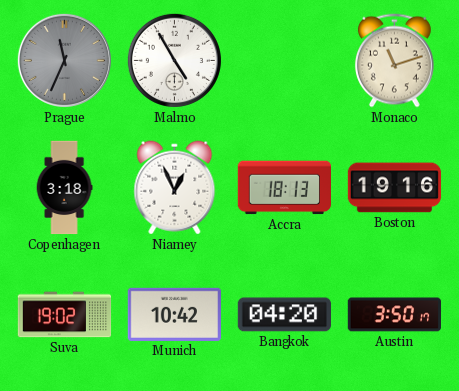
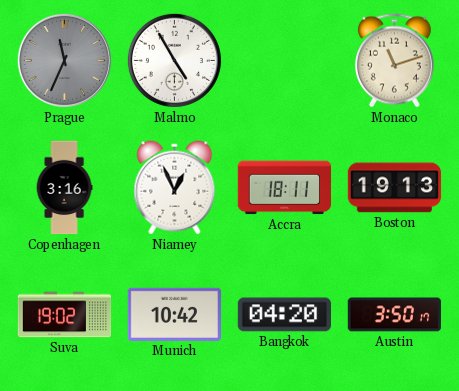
Copenhagen: 3:18 -> 3:16 (64, 188)
Accra: 18:13 -> 18:11 (284, 188)
Boston: 19:16 -> 19:13 (395, 188)
